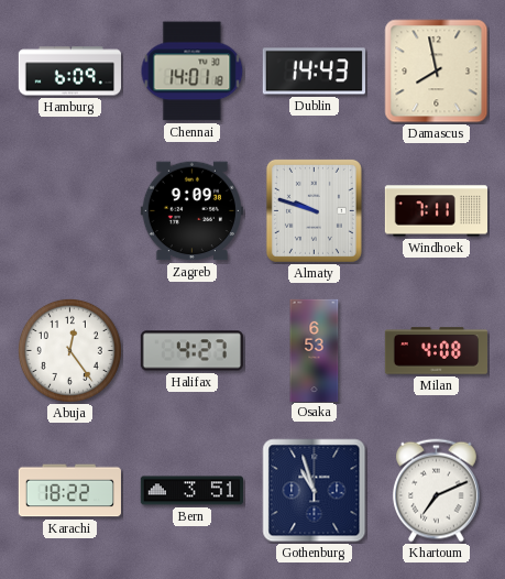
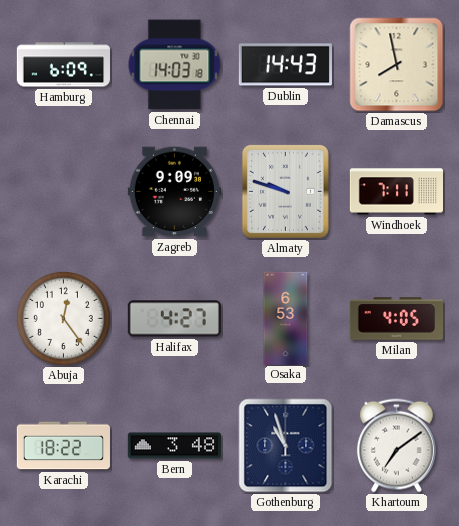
Chennai: 14:01 -> 14:03 (175, 65)
Milan: 4:08 -> 4:05 (396, 319)
Bern: 3:51 -> 3:48 (174, 446)
Khartoum: 7:11 -> 7:09 (397, 446)
